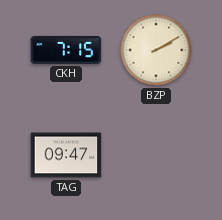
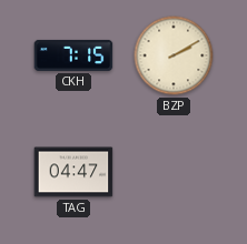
TAG: 09:47 -> 04:47 (73, 172)
